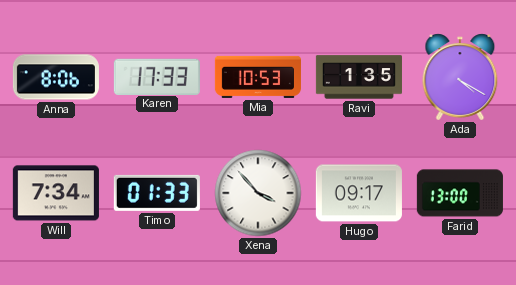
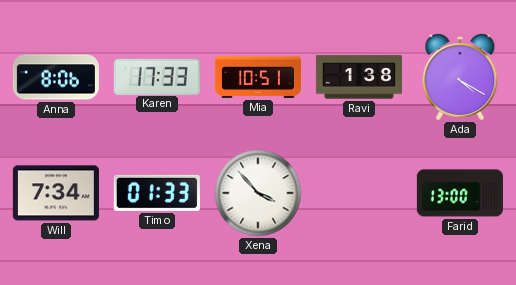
Mia: 10:53 -> 10:51 (258, 77)
Ravi: 1:35 -> 1:38 (359, 77)
Hugo: 09:17 -> none (359, 193)
